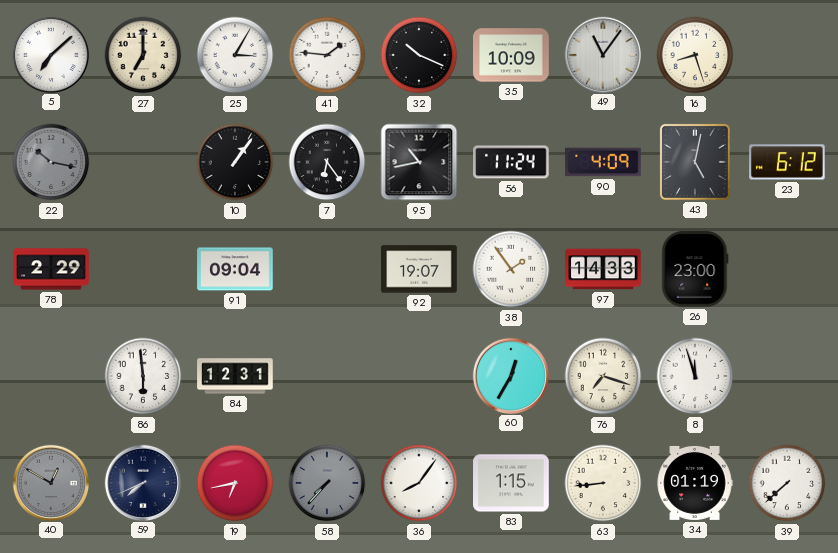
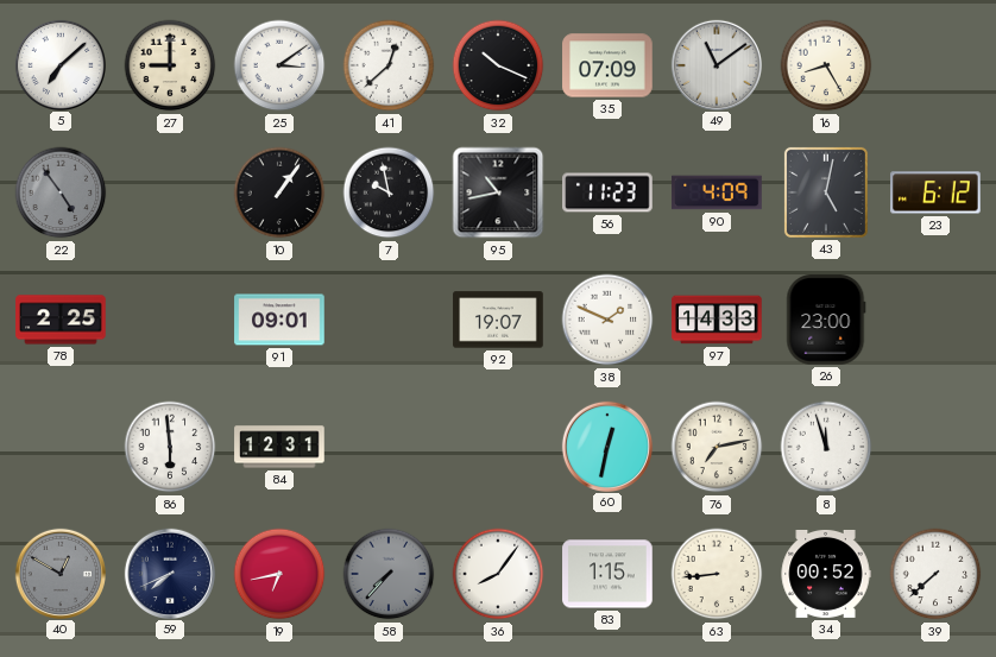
27: 7:00 -> 9:00 (170, 65)
25: 3:05 -> 3:09 (279, 65)
41: 1:46 -> 12:38 (389, 65)
35: 10:09 -> 07:09 (607, 65)
49: 11:06 -> 11:09 (716, 64)
16: 8:27 -> 8:25 (826, 65)
22: 10:17 -> 4:54 (61, 192)
7: 6:24 -> 9:58 (389, 192)
56: 11:24 -> 11:23 (607, 192)
78: 2:29 -> 2:25 (61, 320)
91: 09:04 -> 09:01 (279, 320)
38: 1:54 -> 1:49 (607, 320)
60: 12:35 -> 12:32 (606, 446)
76: 7:18 -> 7:13 (717, 447)
34: 01:19 -> 00:52 (826, 574)
